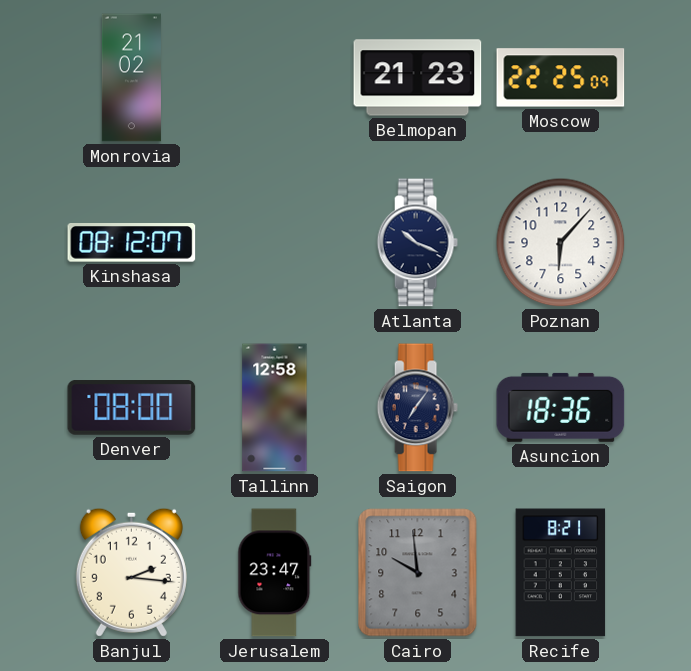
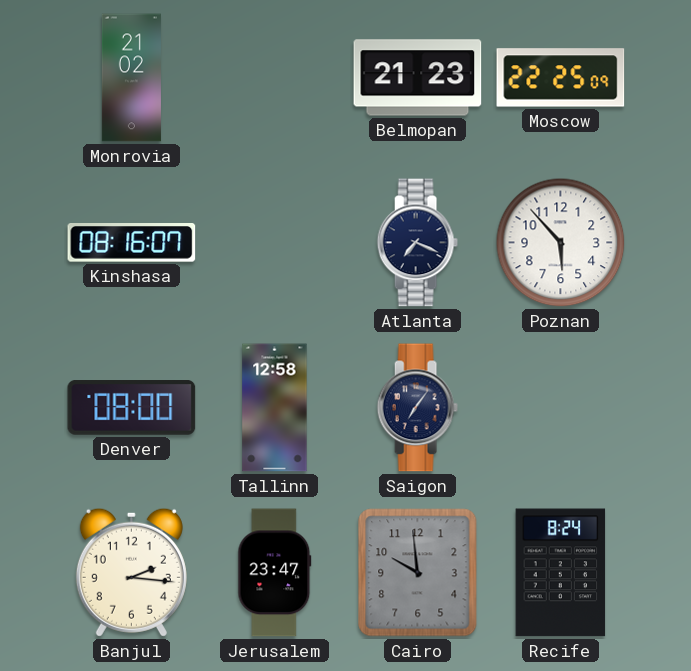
Kinshasa: 08:12 -> 08:16 (132, 243)
Atlanta: 10:19 -> 7:19 (417, 243)
Poznan: 6:07 -> 5:53 (561, 243)
Asuncion: 18:36 -> none (561, 407)
Recife: 8:21 -> 8:24 (561, 573)
